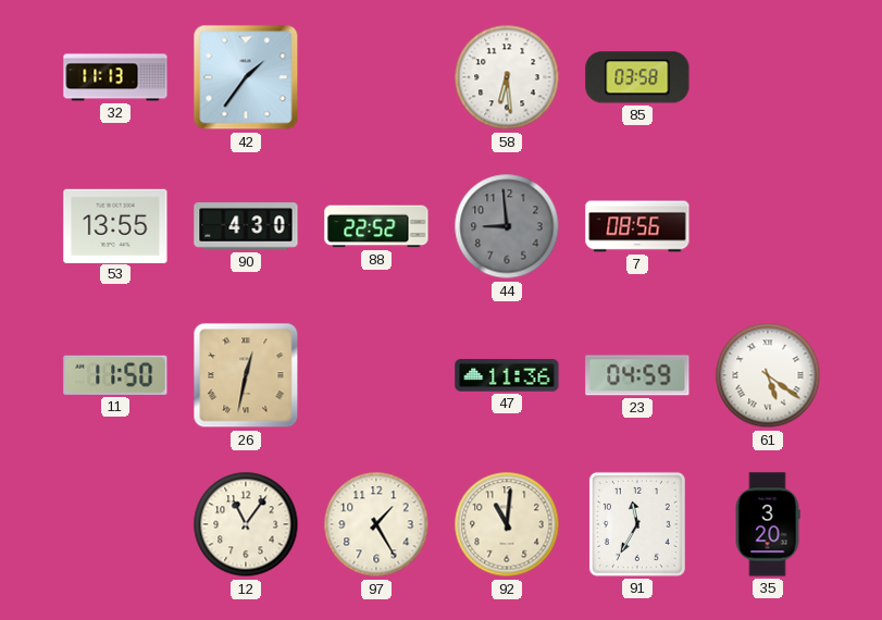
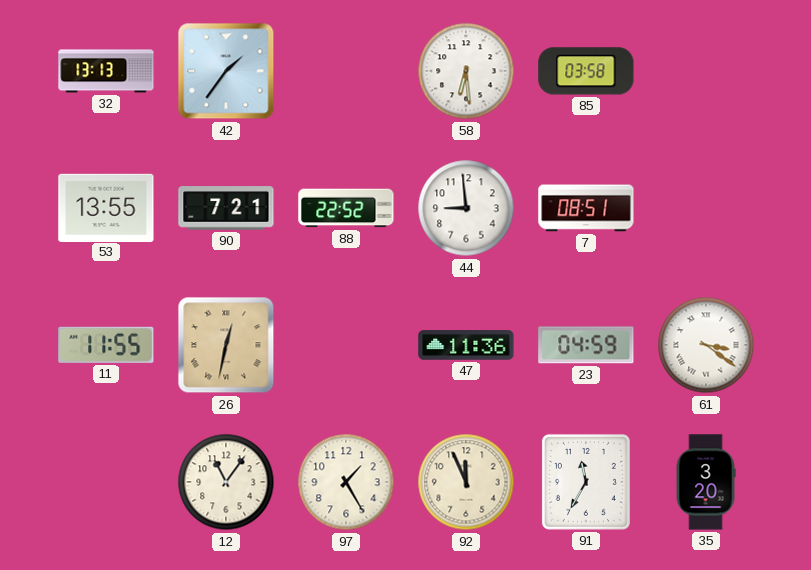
32: 11:13 -> 13:13 (106, 71)
90: 4:30 -> 7:21 (226, 208)
44 dial: grey -> white (466, 208)
7: 08:56 -> 08:51 (586, 208)
11: 11:50 -> 11:55 (106, 345)
61: 5:21 -> 3:21 (706, 345)
92: 11:01 -> 11:56 (466, 482)
